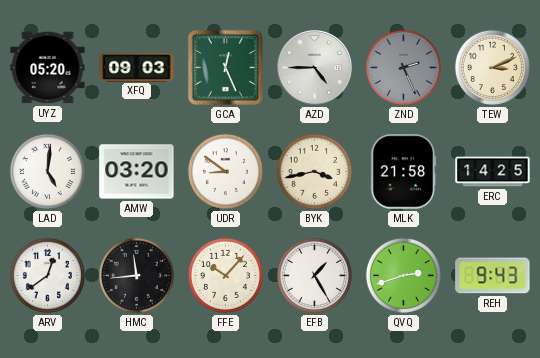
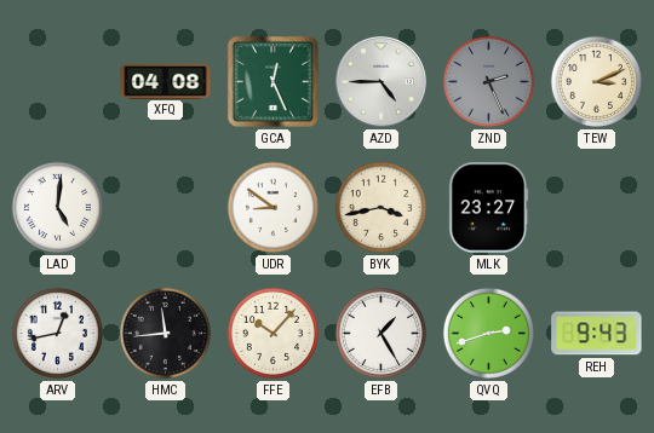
UYZ: 05:20 -> none (48, 68)
XFQ: 09:03 -> 04:08 (166, 81)
AMW: 03:20 -> none (137, 172)
MLK: 21:58 -> 23:27 (489, 208)
ERC: 14:25 -> none (493, 172)
ARV: 12:39 -> 12:43 (57, 333)
